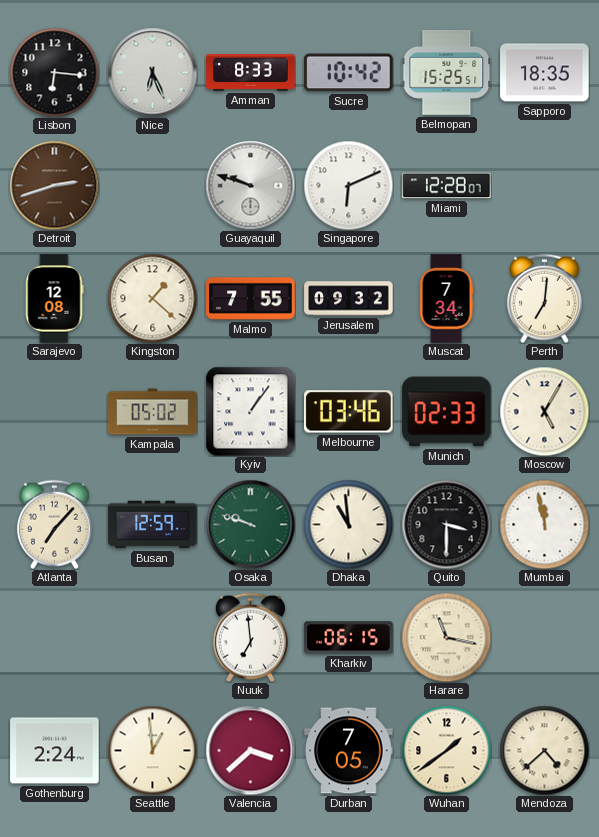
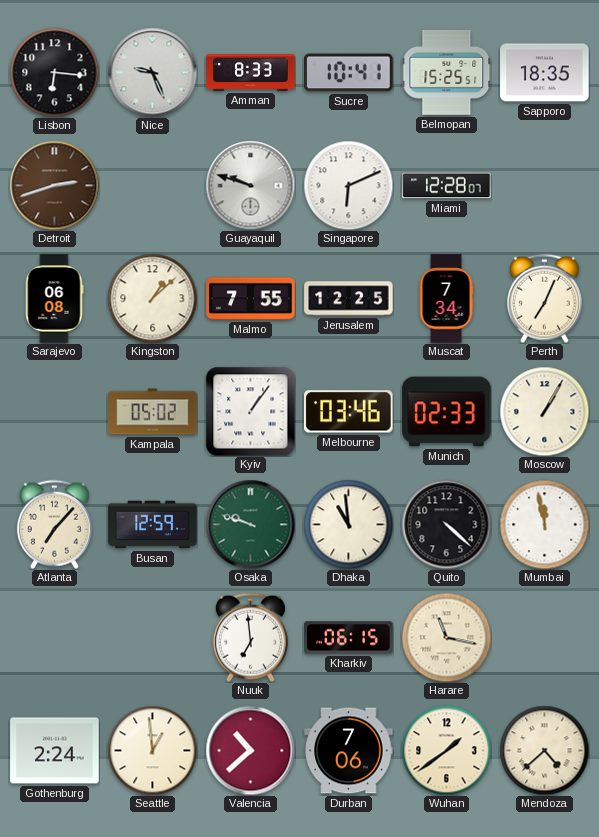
Nice: 6:26 -> 9:26 (152, 72)
Sucre: 10:42 -> 10:41 (349, 73)
Sarajevo: 12:08 -> 06:08 (54, 299)
Kingston: 1:22 -> 1:08 (152, 298)
Jerusalem: 09:32 -> 12:25 (349, 299)
Perth: 7:01 -> 7:04 (544, 298)
Moscow: 5:05 -> 1:05 (544, 411)
Quito: 3:30 -> 4:22 (446, 524)
Valencia: 3:38 -> 10:38 (250, 750)
Durban: 7:05 -> 7:06 (349, 751)
